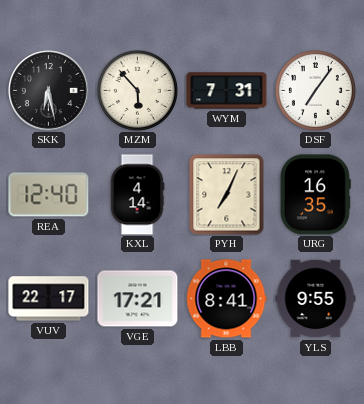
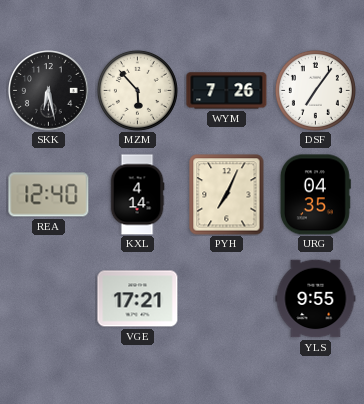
WYM: 7:31 -> 7:26 (227, 91)
URG: 16:35 -> 04:35 (315, 195)
VUV: 22:17 -> none (49, 299)
LBB: 8:41 -> none (226, 299)
